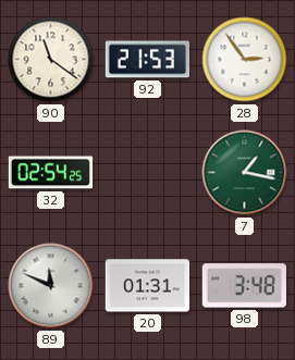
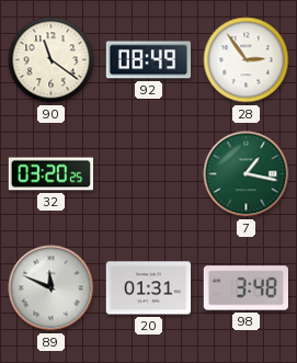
92: 21:53 -> 08:49 (149, 60)
32: 02:54 -> 03:20 (52, 174)
